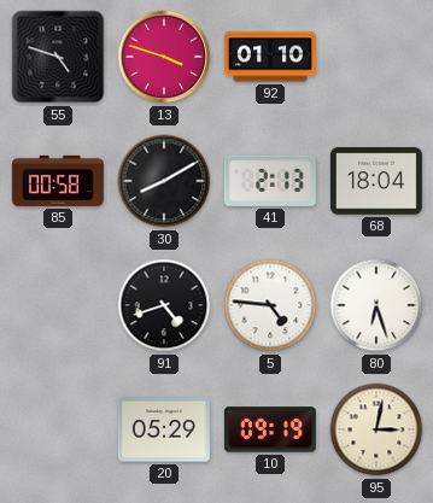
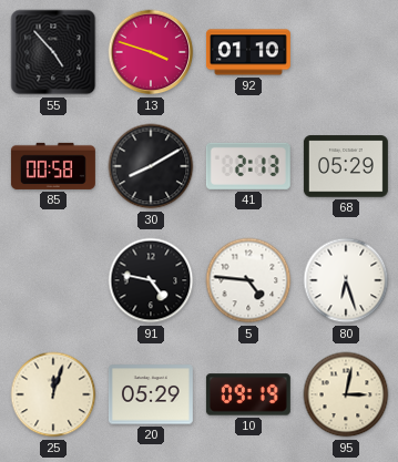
55: 4:48 -> 4:53 (53, 52)
68: 18:04 -> 05:29 (346, 166)
91: 4:42 -> 4:47 (151, 280)
25: none -> 12:03 (53, 394)
